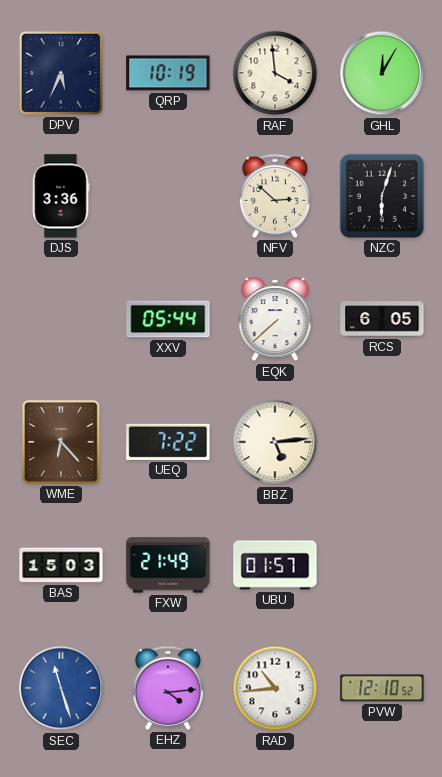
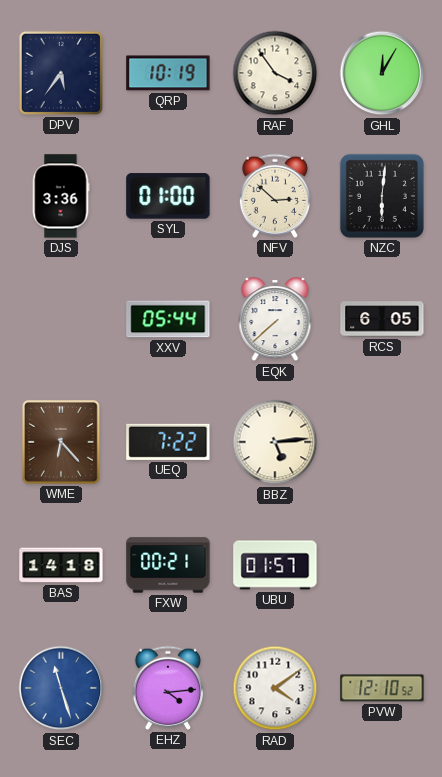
DPV: 5:34 -> 5:36 (61, 73)
RAF: 3:59 -> 3:54 (275, 73)
SYL: none -> 01:00 (168, 196)
NZC: 6:03 -> 6:01 (382, 196)
BAS: 15:03 -> 14:18 (61, 565)
FXW: 21:49 -> 00:21 (168, 565)
RAD: 10:44 -> 4:09 (275, 688)
